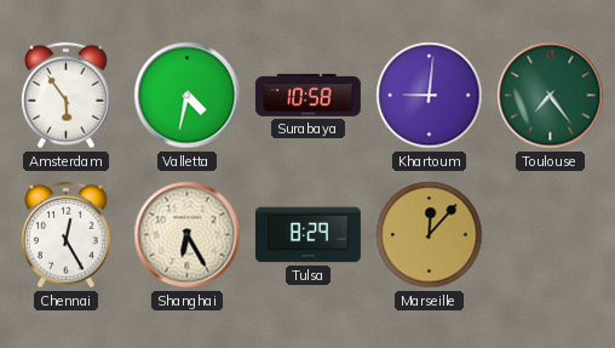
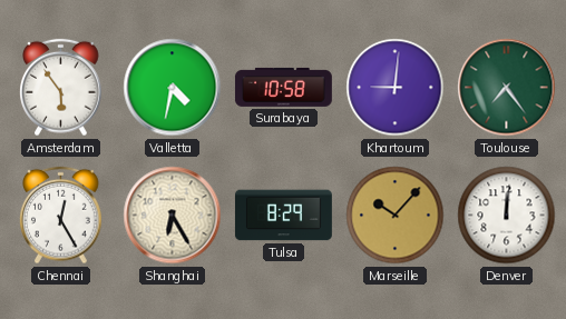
Marseille: 12:07 -> 10:07 (396, 216)
Denver: none -> 12:01 (507, 216)
